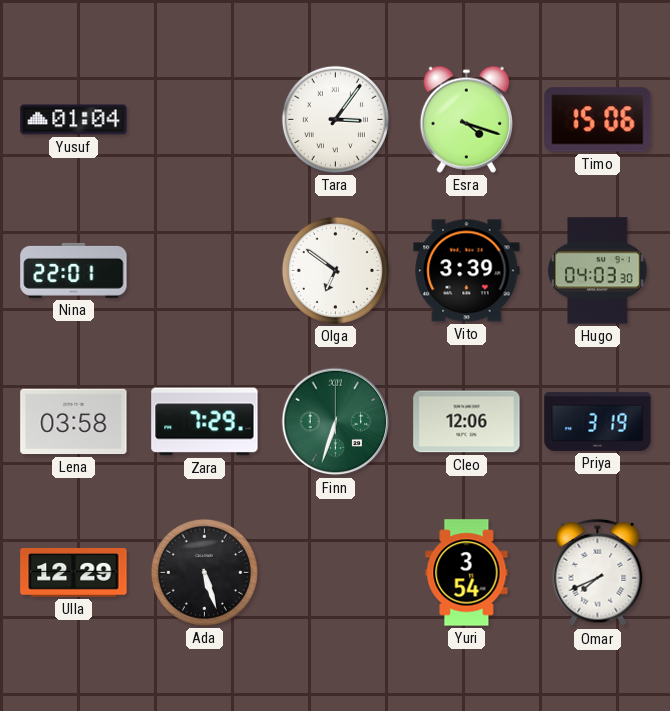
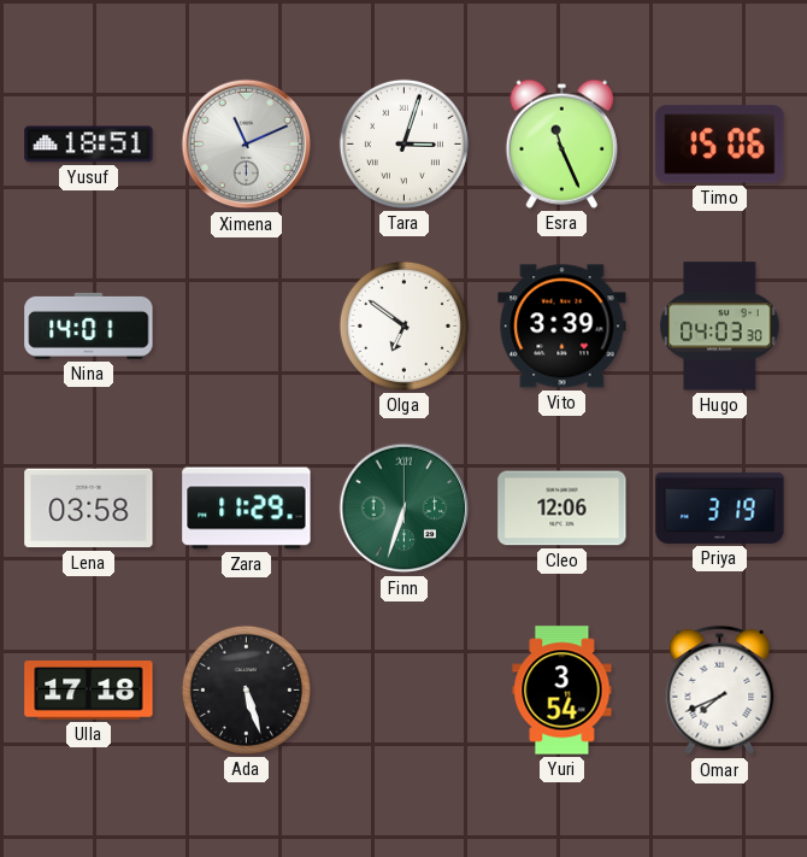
Yusuf: 01:04 -> 18:51 (89, 145)
Ximena: none -> 11:11 (247, 145)
Tara: 3:06 -> 3:03 (403, 143)
Esra: 4:18 -> 11:26 (561, 143)
Nina: 22:01 -> 14:01 (89, 325)
Zara: 7:29 -> 11:29 (247, 509)
Ulla: 12:29 -> 17:18 (89, 691)
